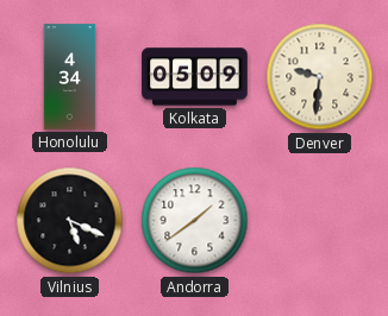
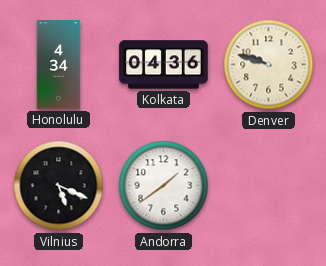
Kolkata: 05:09 -> 04:36 (164, 65)
Denver: 9:31 -> 9:48 (269, 65)
